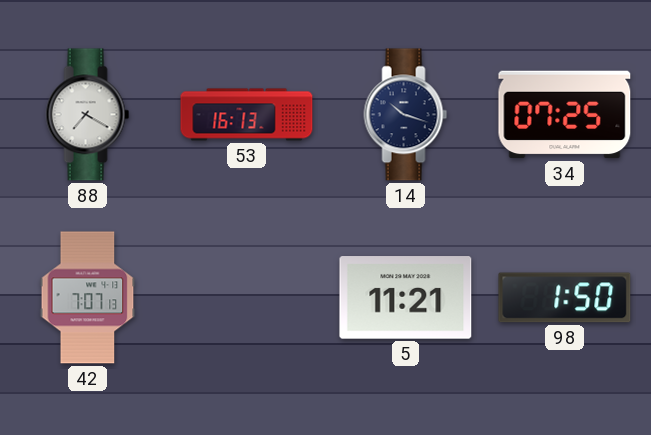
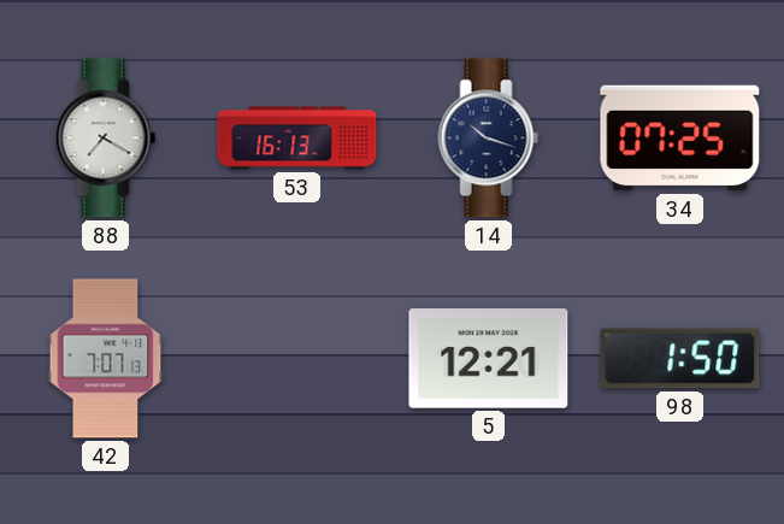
5: 11:21 -> 12:21 (489, 359)
